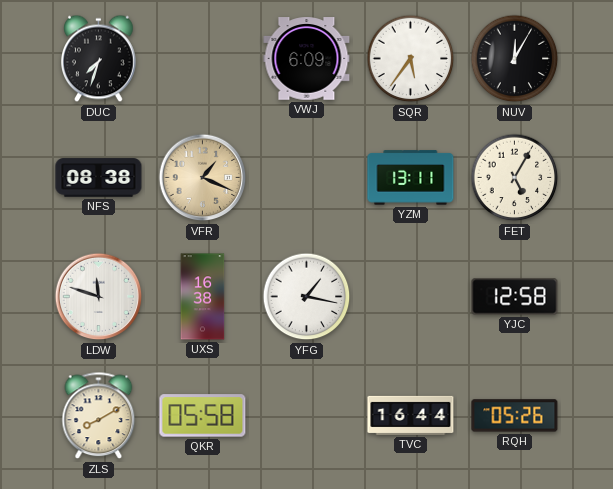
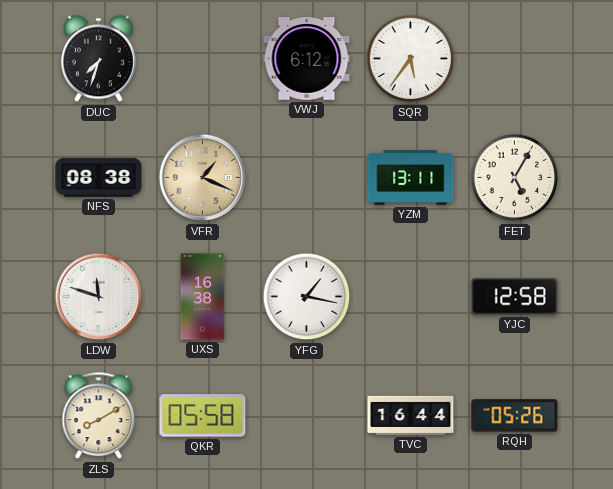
VWJ: 6:09 -> 6:12 (307, 59)
NUV: 12:05 -> none (515, 59)
